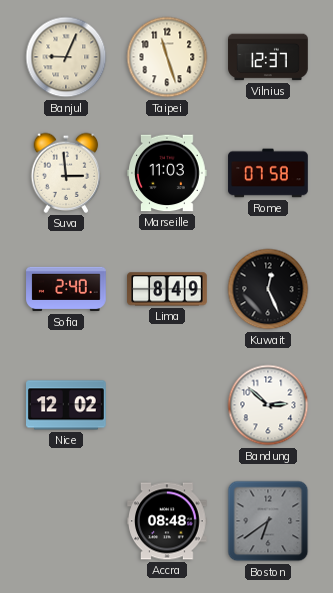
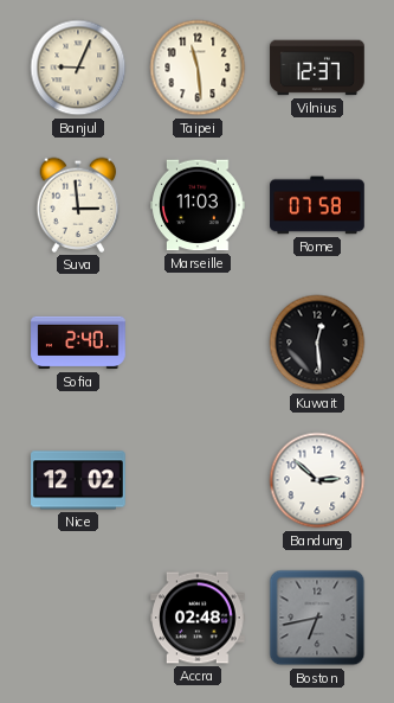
Taipei: 11:27 -> 11:29 (198, 68)
Lima: 8:49 -> none (167, 289)
Kuwait: 12:26 -> 12:29 (317, 343)
Accra: 08:48 -> 02:48 (198, 618)
Boston: 6:39 -> 6:43 (317, 618)
